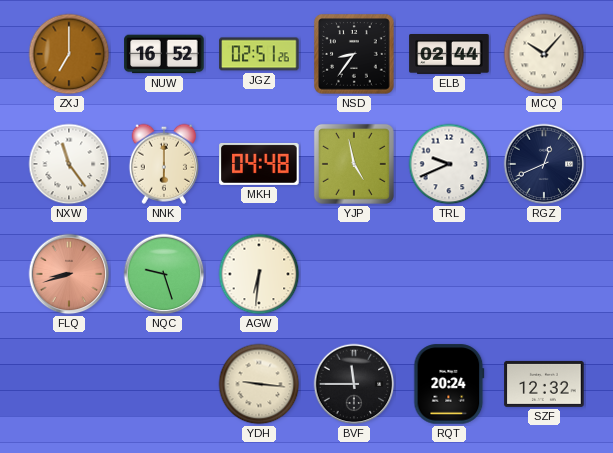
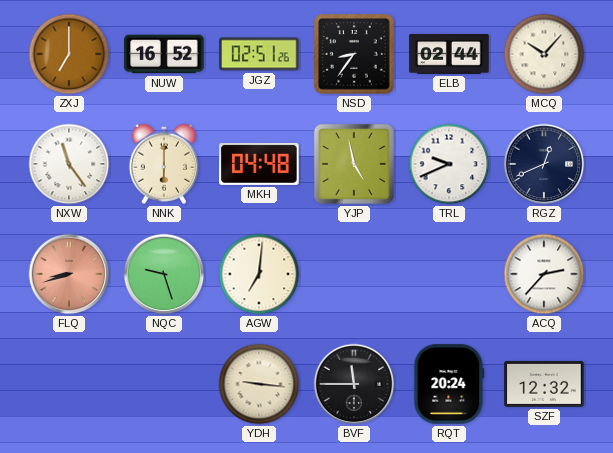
AGW: 6:31 -> 7:01 (259, 274)
ACQ: none -> 2:37 (544, 274)
